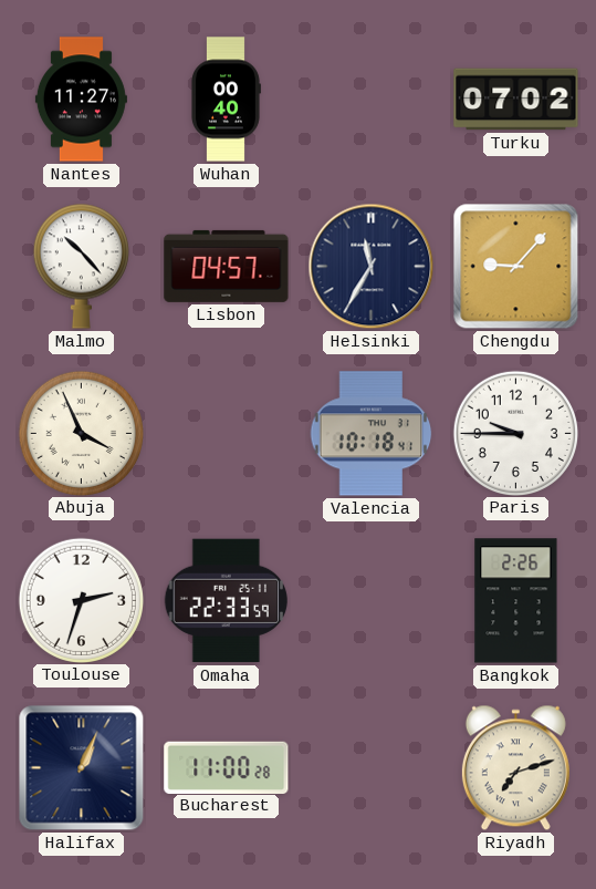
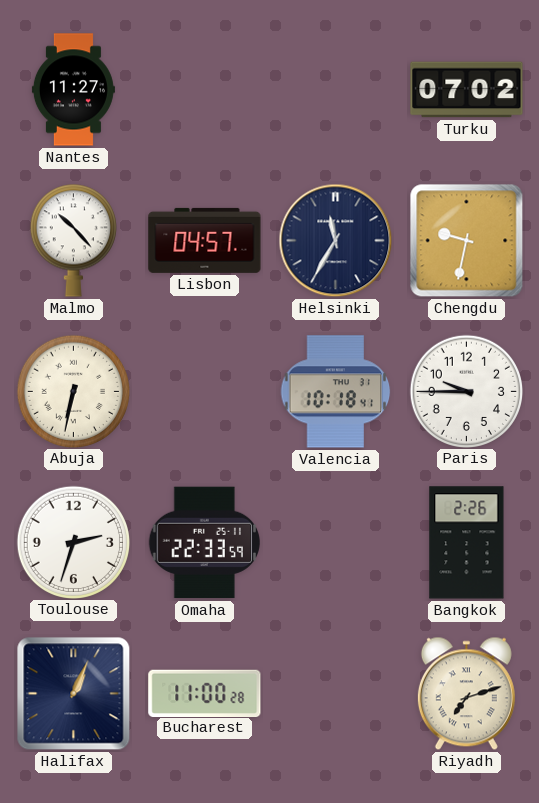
Wuhan: 00:40 -> none (226, 100)
Chengdu: 9:07 -> 9:32 (467, 241)
Abuja: 3:56 -> 6:32 (73, 391)
